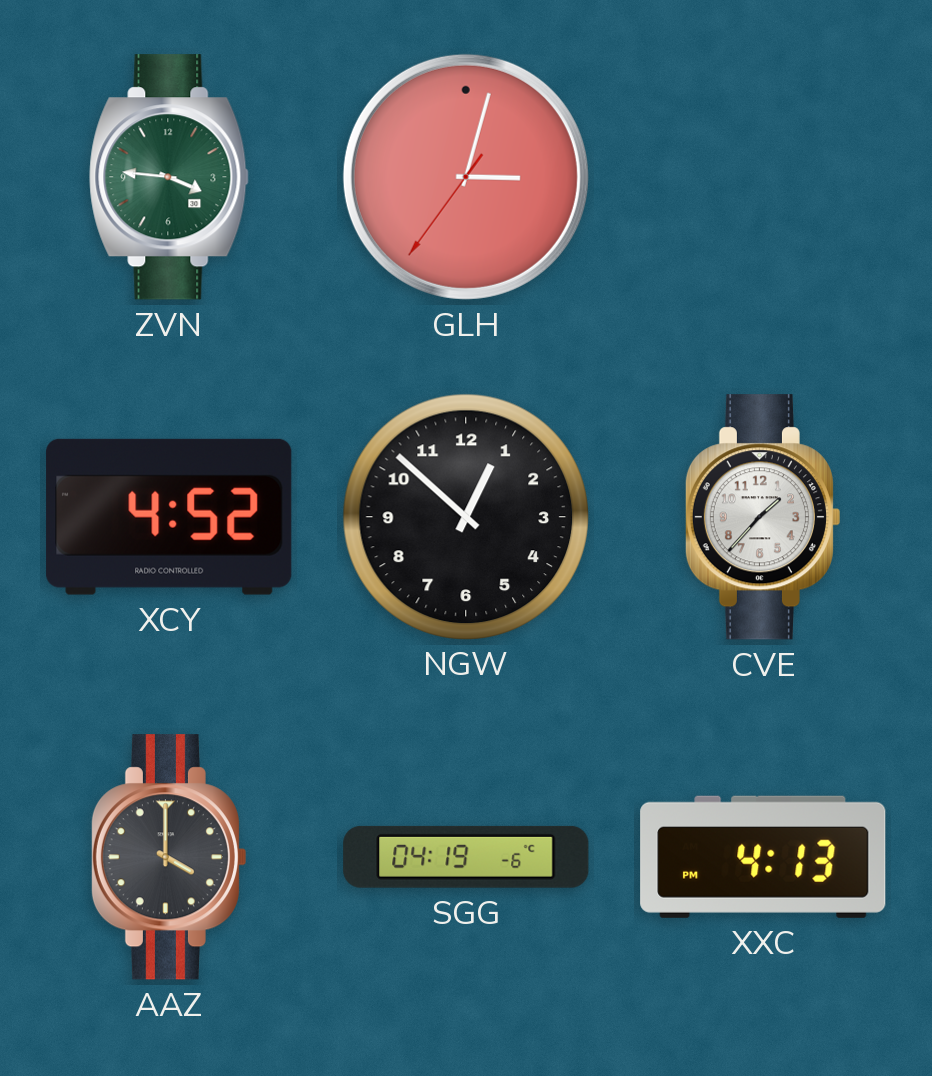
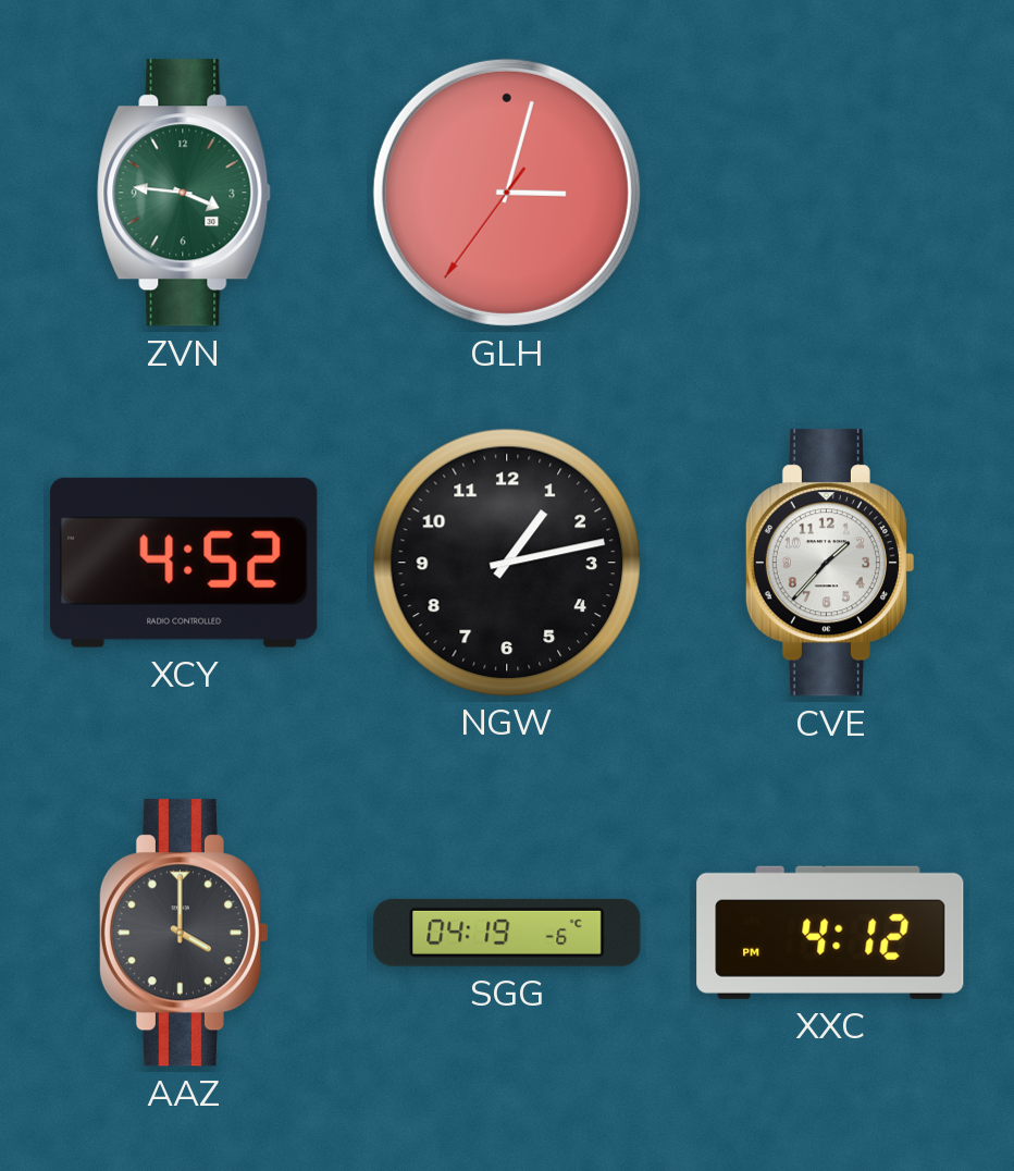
NGW: 12:52 -> 1:13 (506, 562)
XXC: 4:13 -> 4:12 (830, 933)
